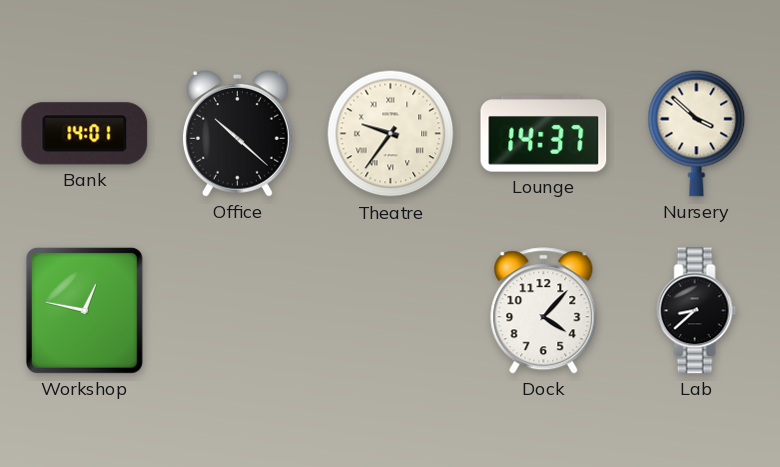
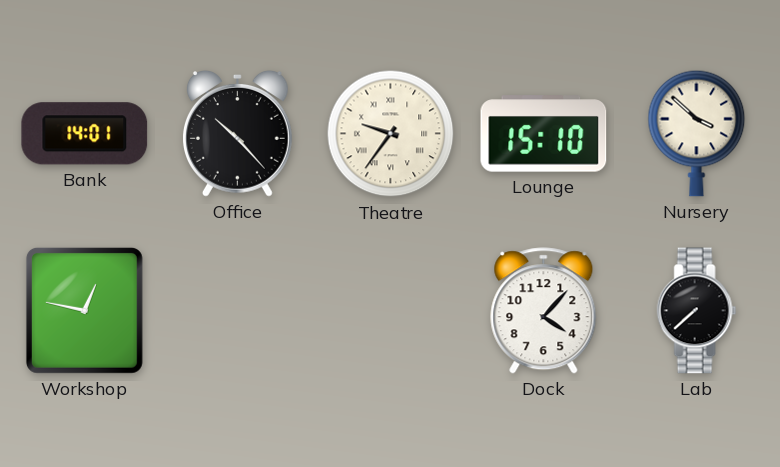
Office: 10:22 -> 10:23 (237, 134)
Lounge: 14:37 -> 15:10 (544, 134)
Lab: 8:38 -> 7:38 (697, 311)
